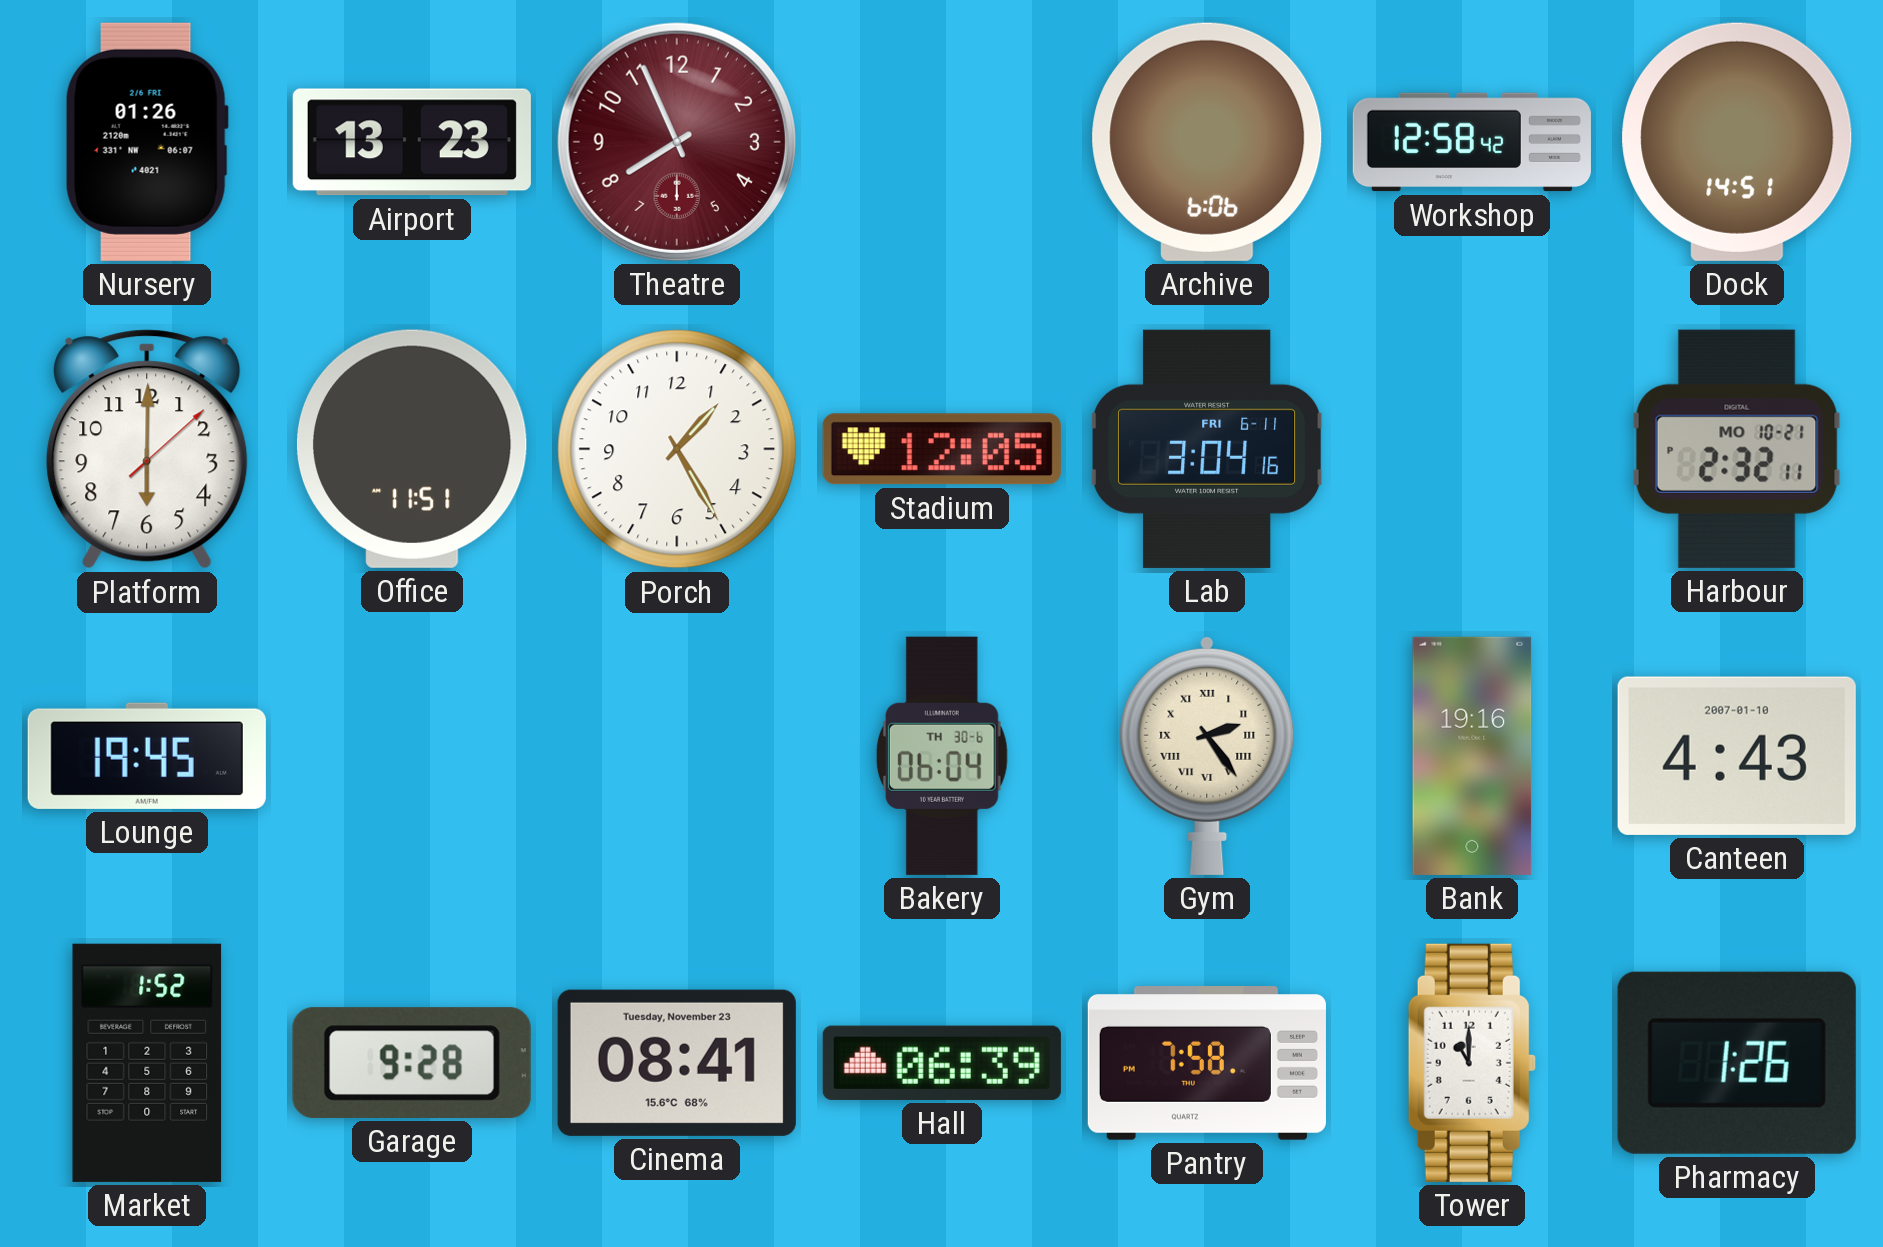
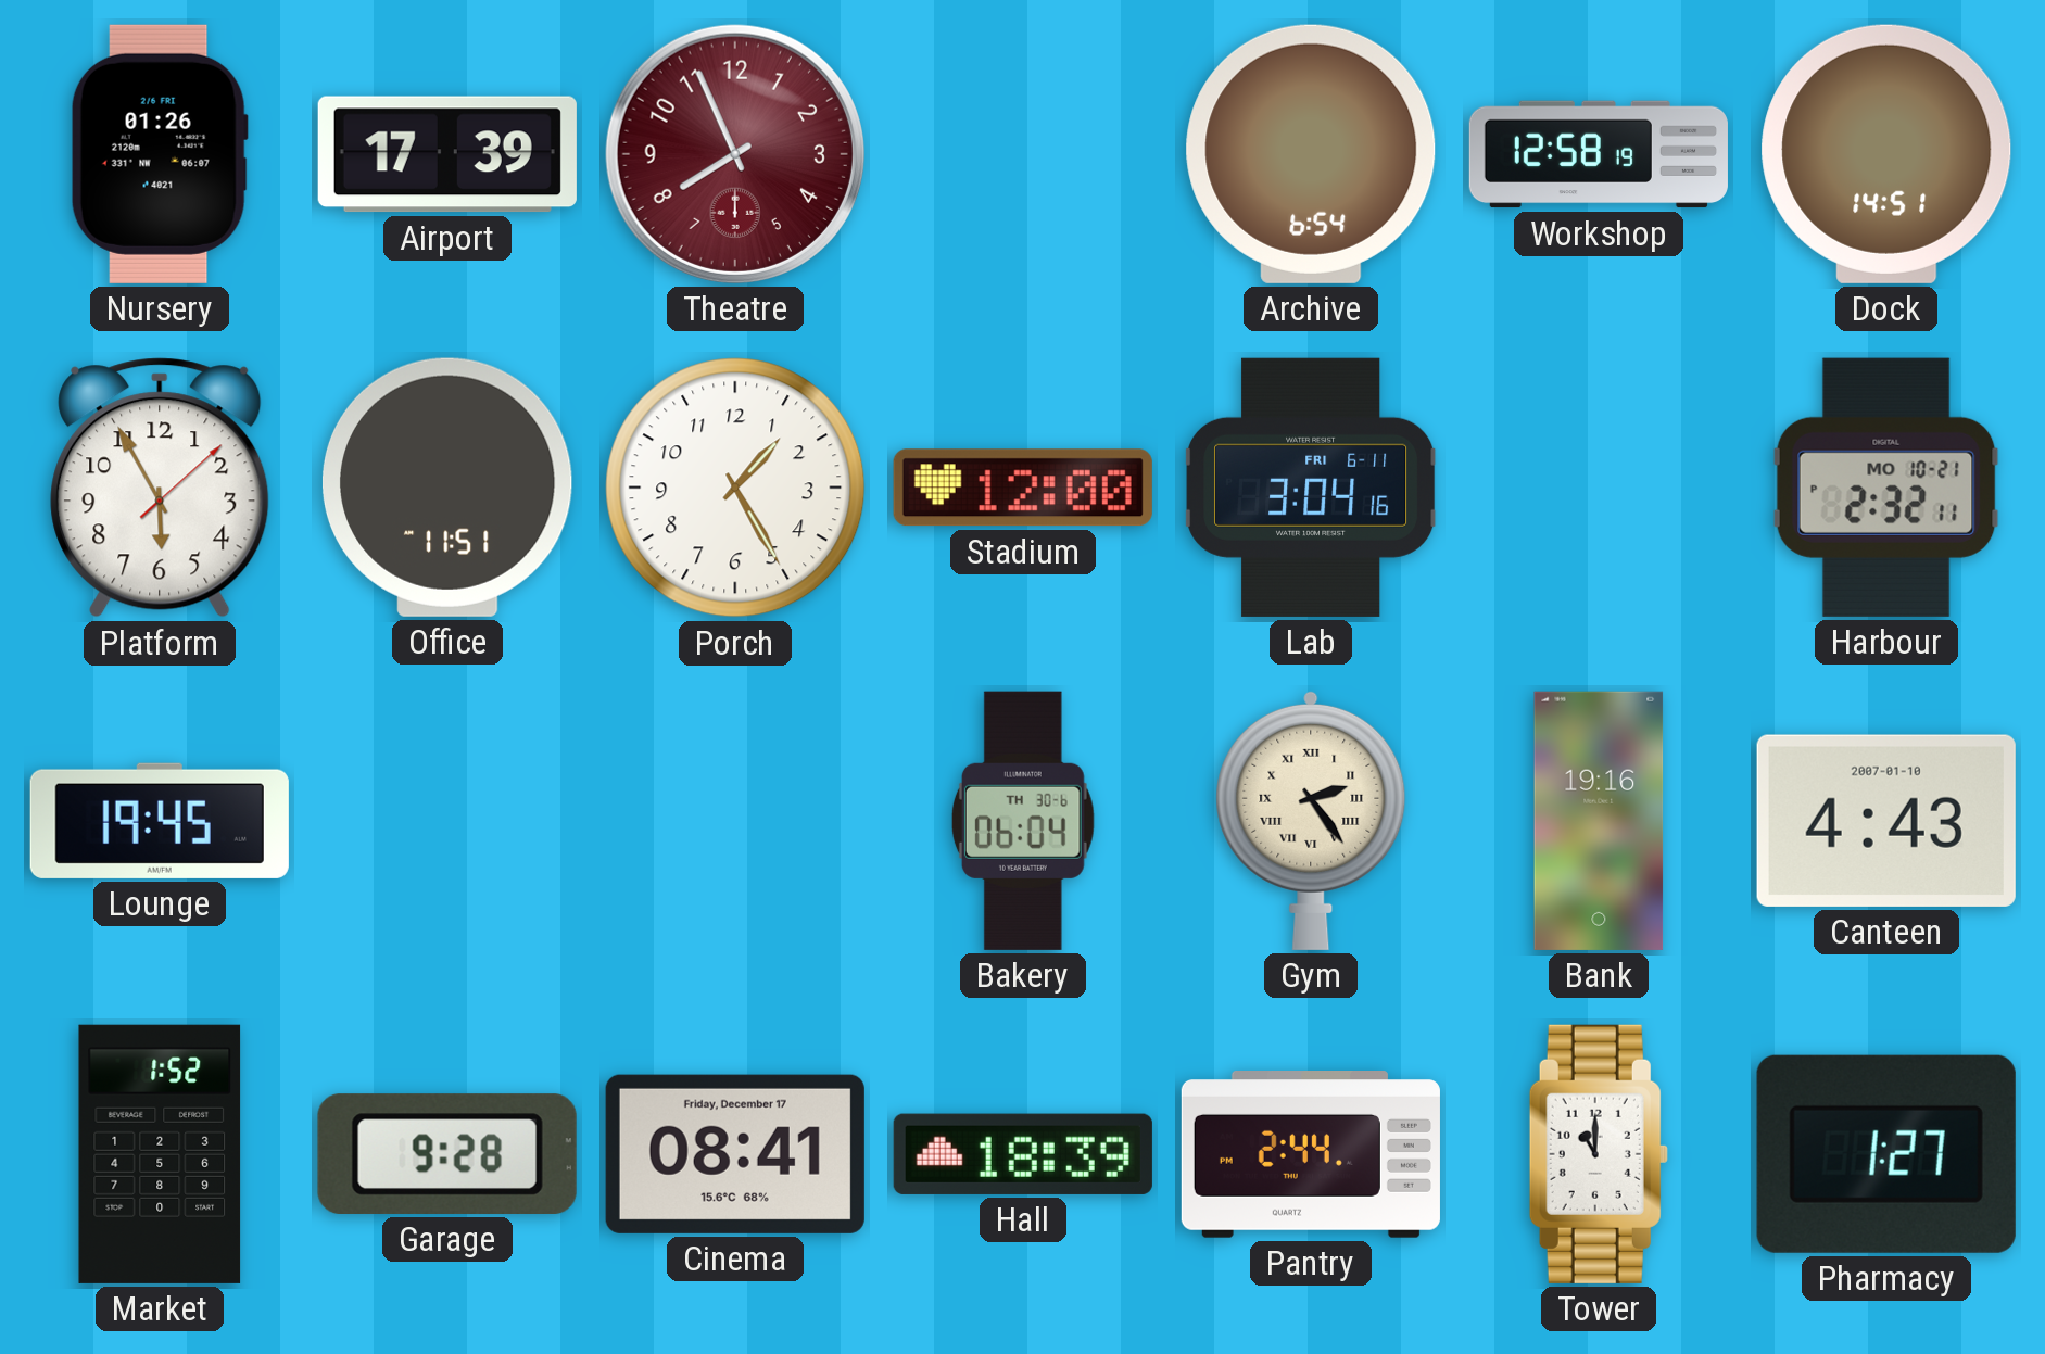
Airport: 13:23 -> 17:39 (447, 154)
Archive: 6:06 -> 6:54 (1311, 154)
Workshop: 12:58:42 -> 12:58:19 (1599, 154)
Platform: 6:00 -> 5:55 (160, 488)
Stadium: 12:05 -> 12:00 (1023, 488)
Cinema date: Tuesday, November 23 -> Friday, December 17 (735, 1154)
Hall: 06:39 -> 18:39 (1023, 1154)
Pantry: 7:58 -> 2:44 (1311, 1155)
Pharmacy: 1:26 -> 1:27 (1886, 1154)
